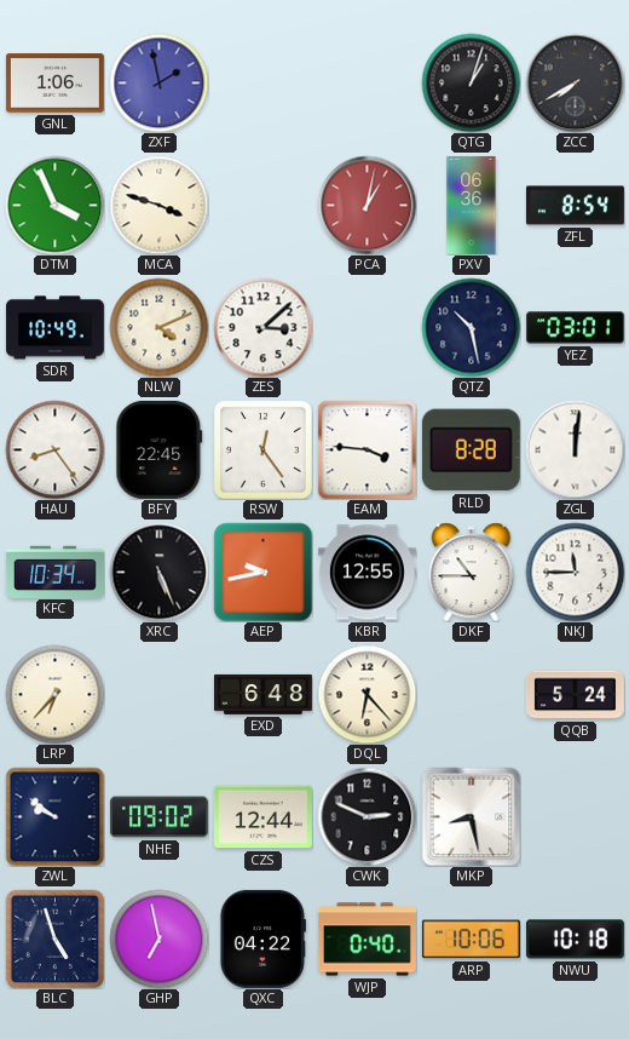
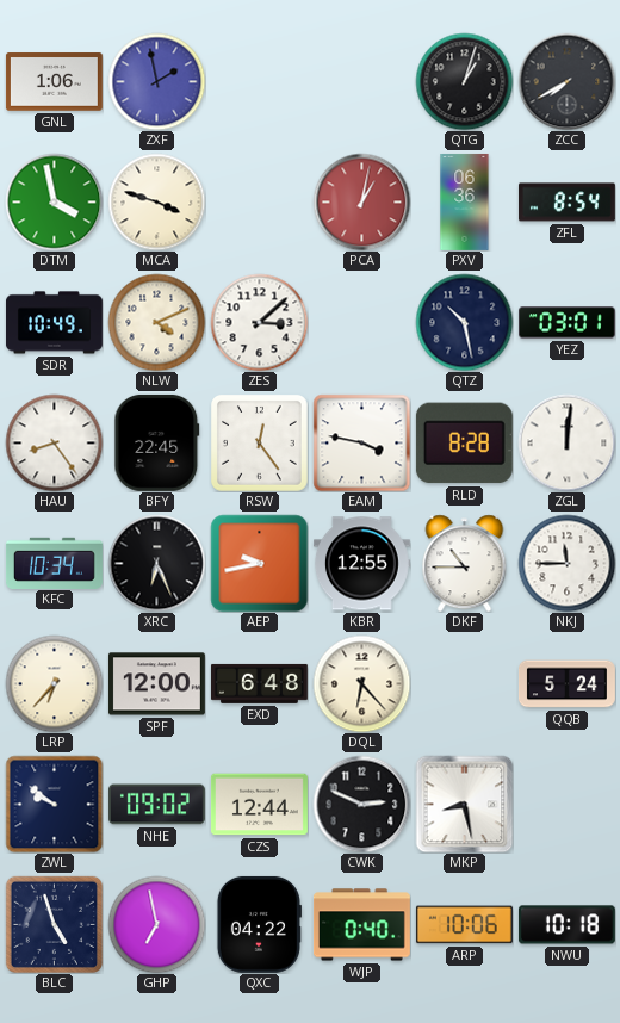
DTM: 3:56 -> 3:58 (54, 201)
EAM: 3:46 -> 3:47 (361, 442)
XRC: 5:26 -> 6:26 (156, 563)
SPF: none -> 12:00 (156, 684)
